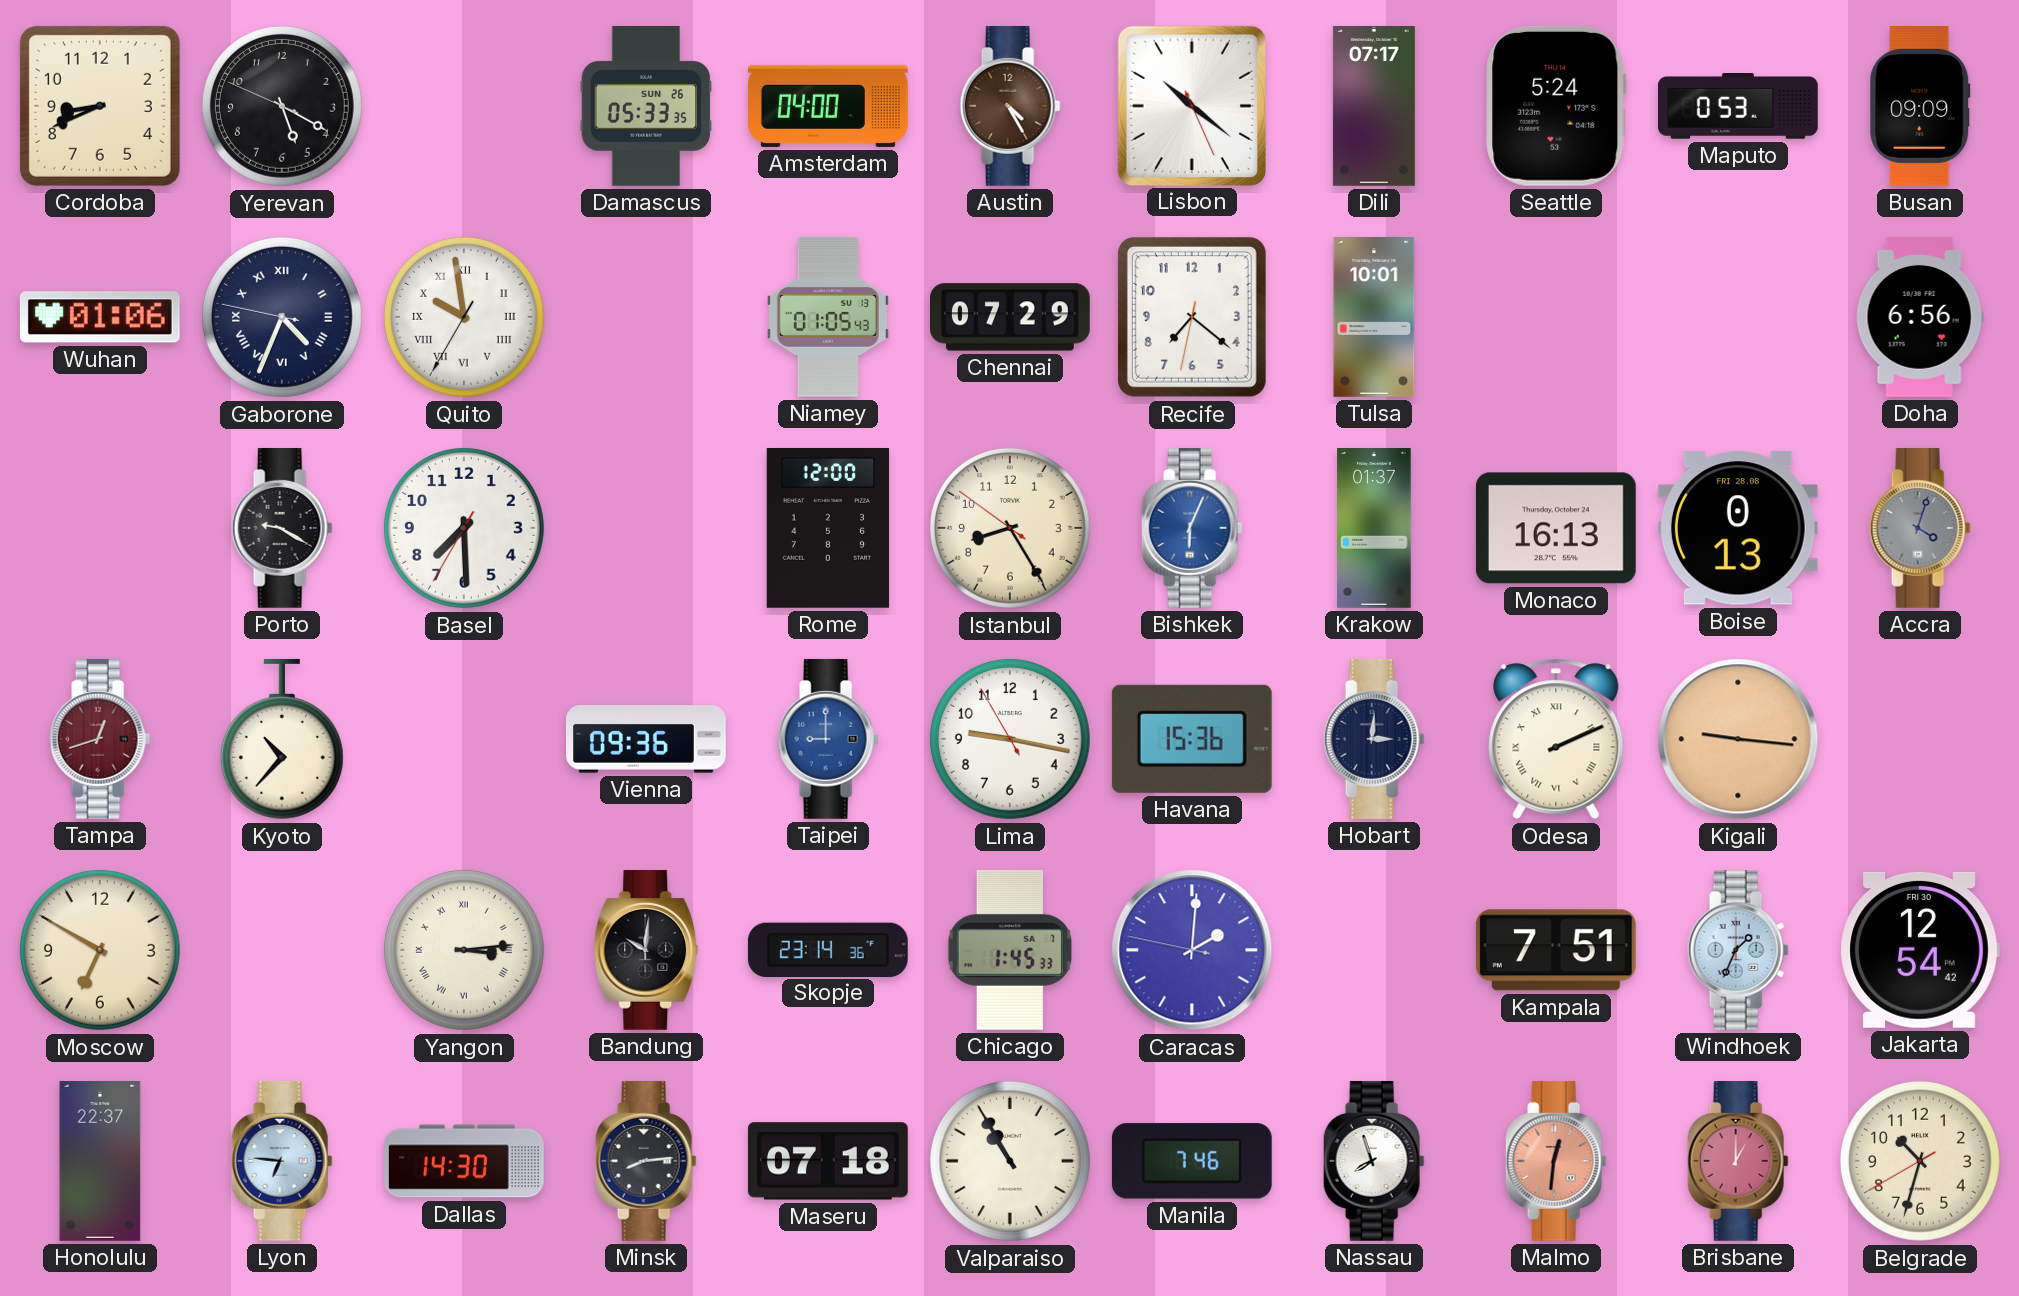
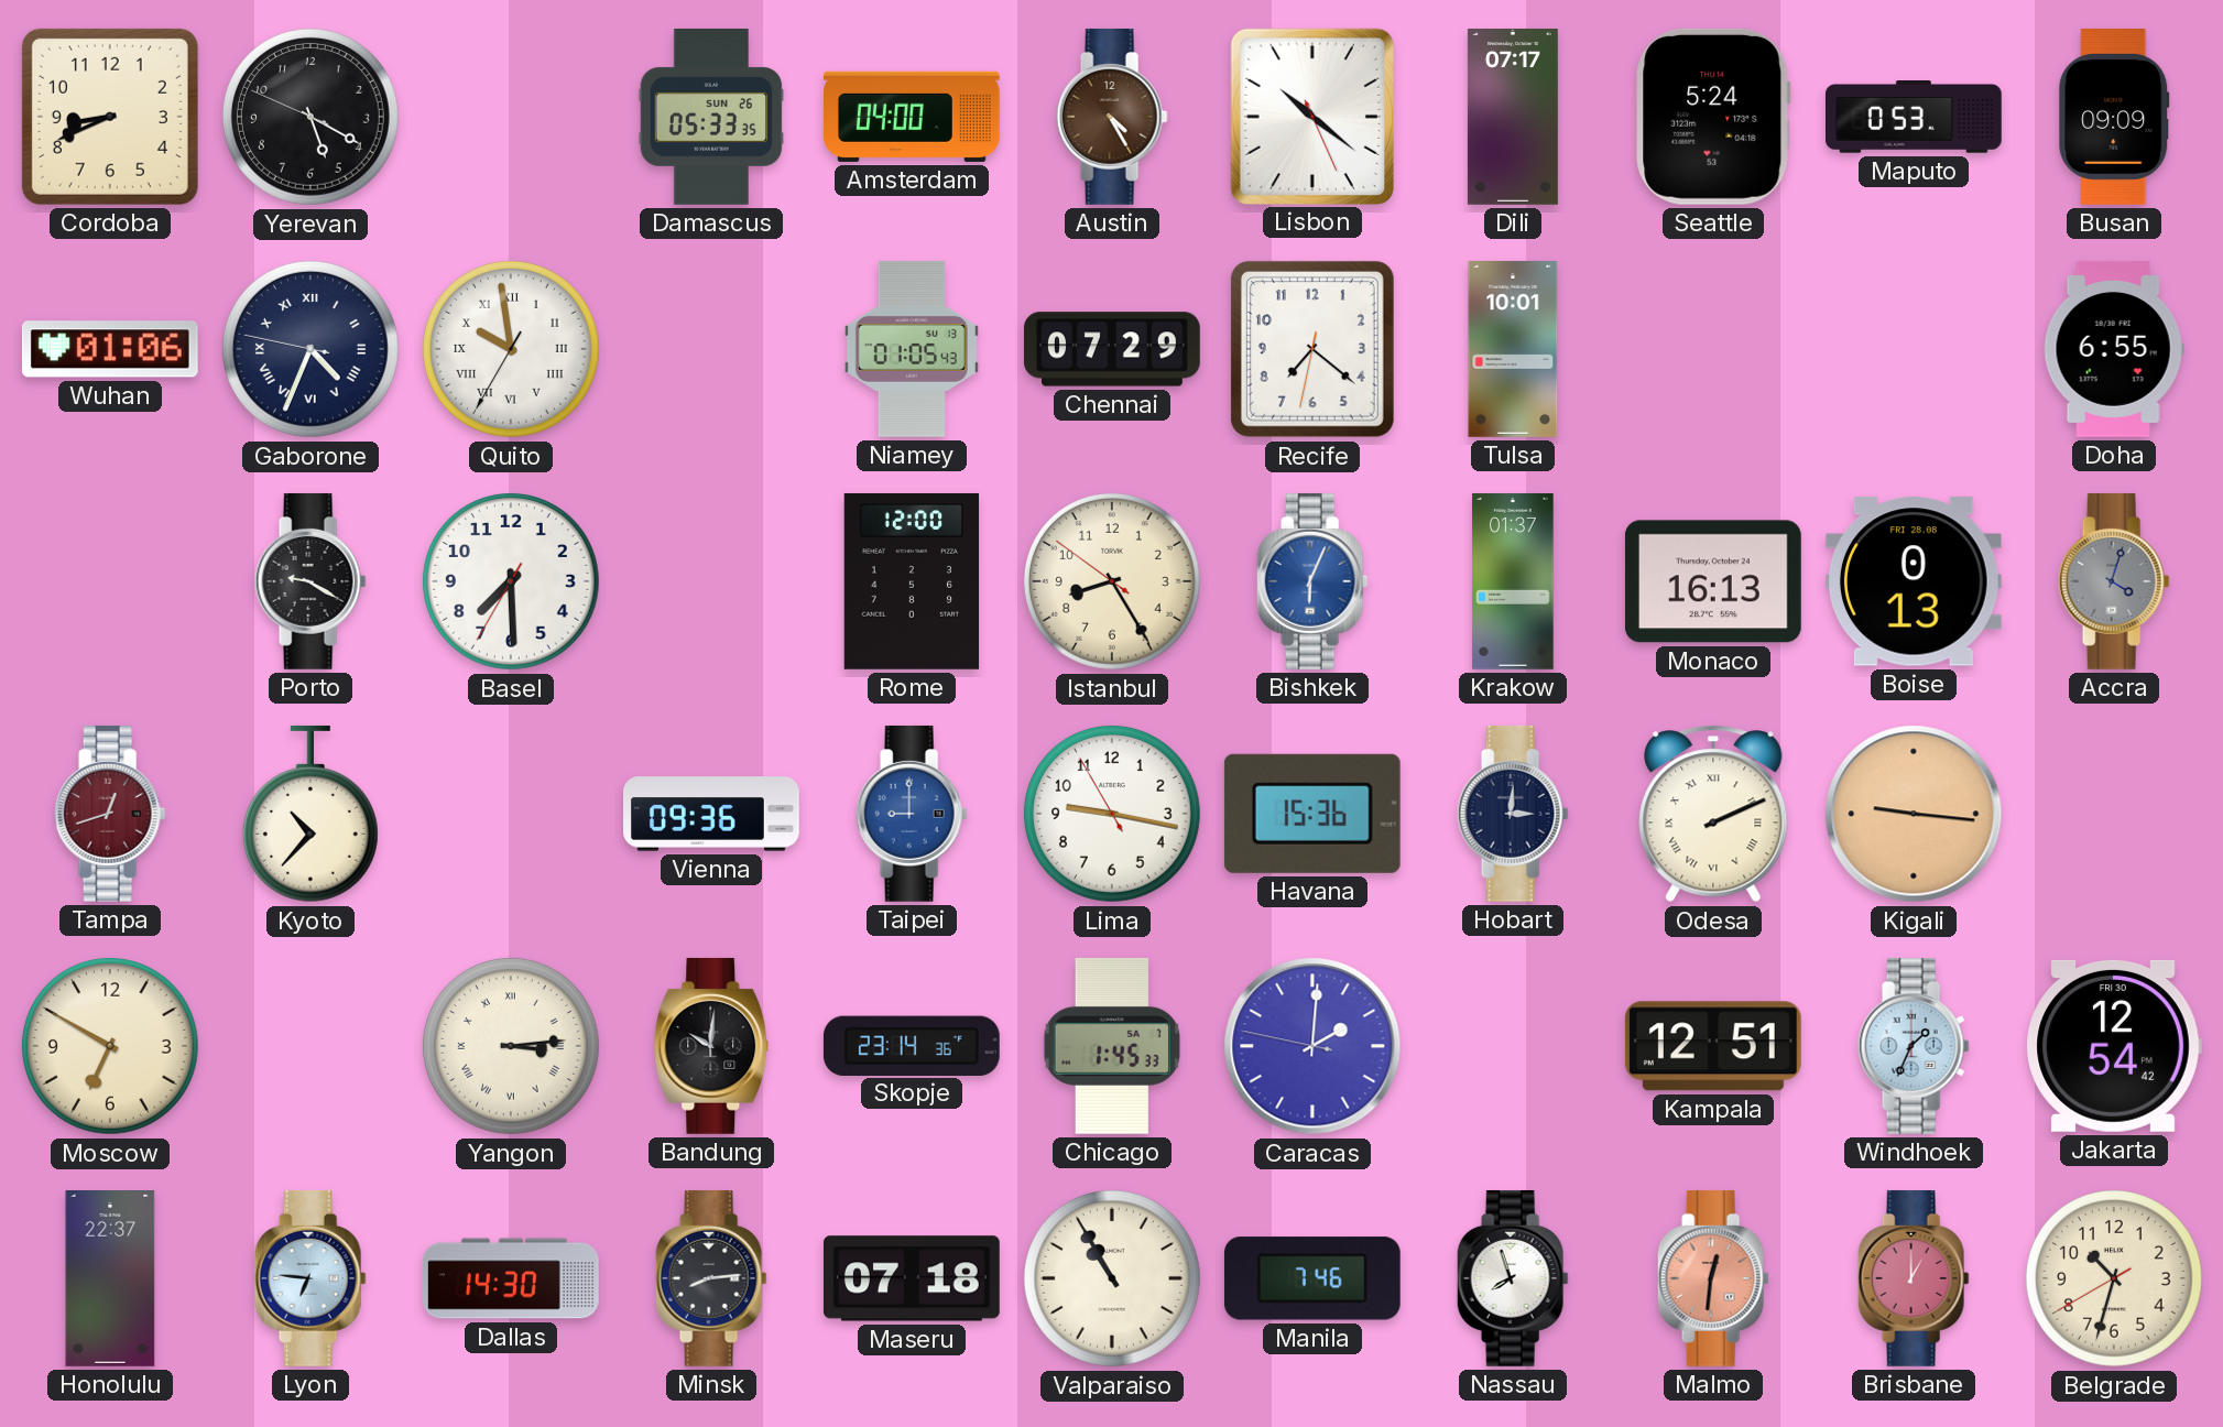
Doha: 6:56 -> 6:55 (2114, 349)
Kampala: 7:51 -> 12:51 (1713, 1046)
